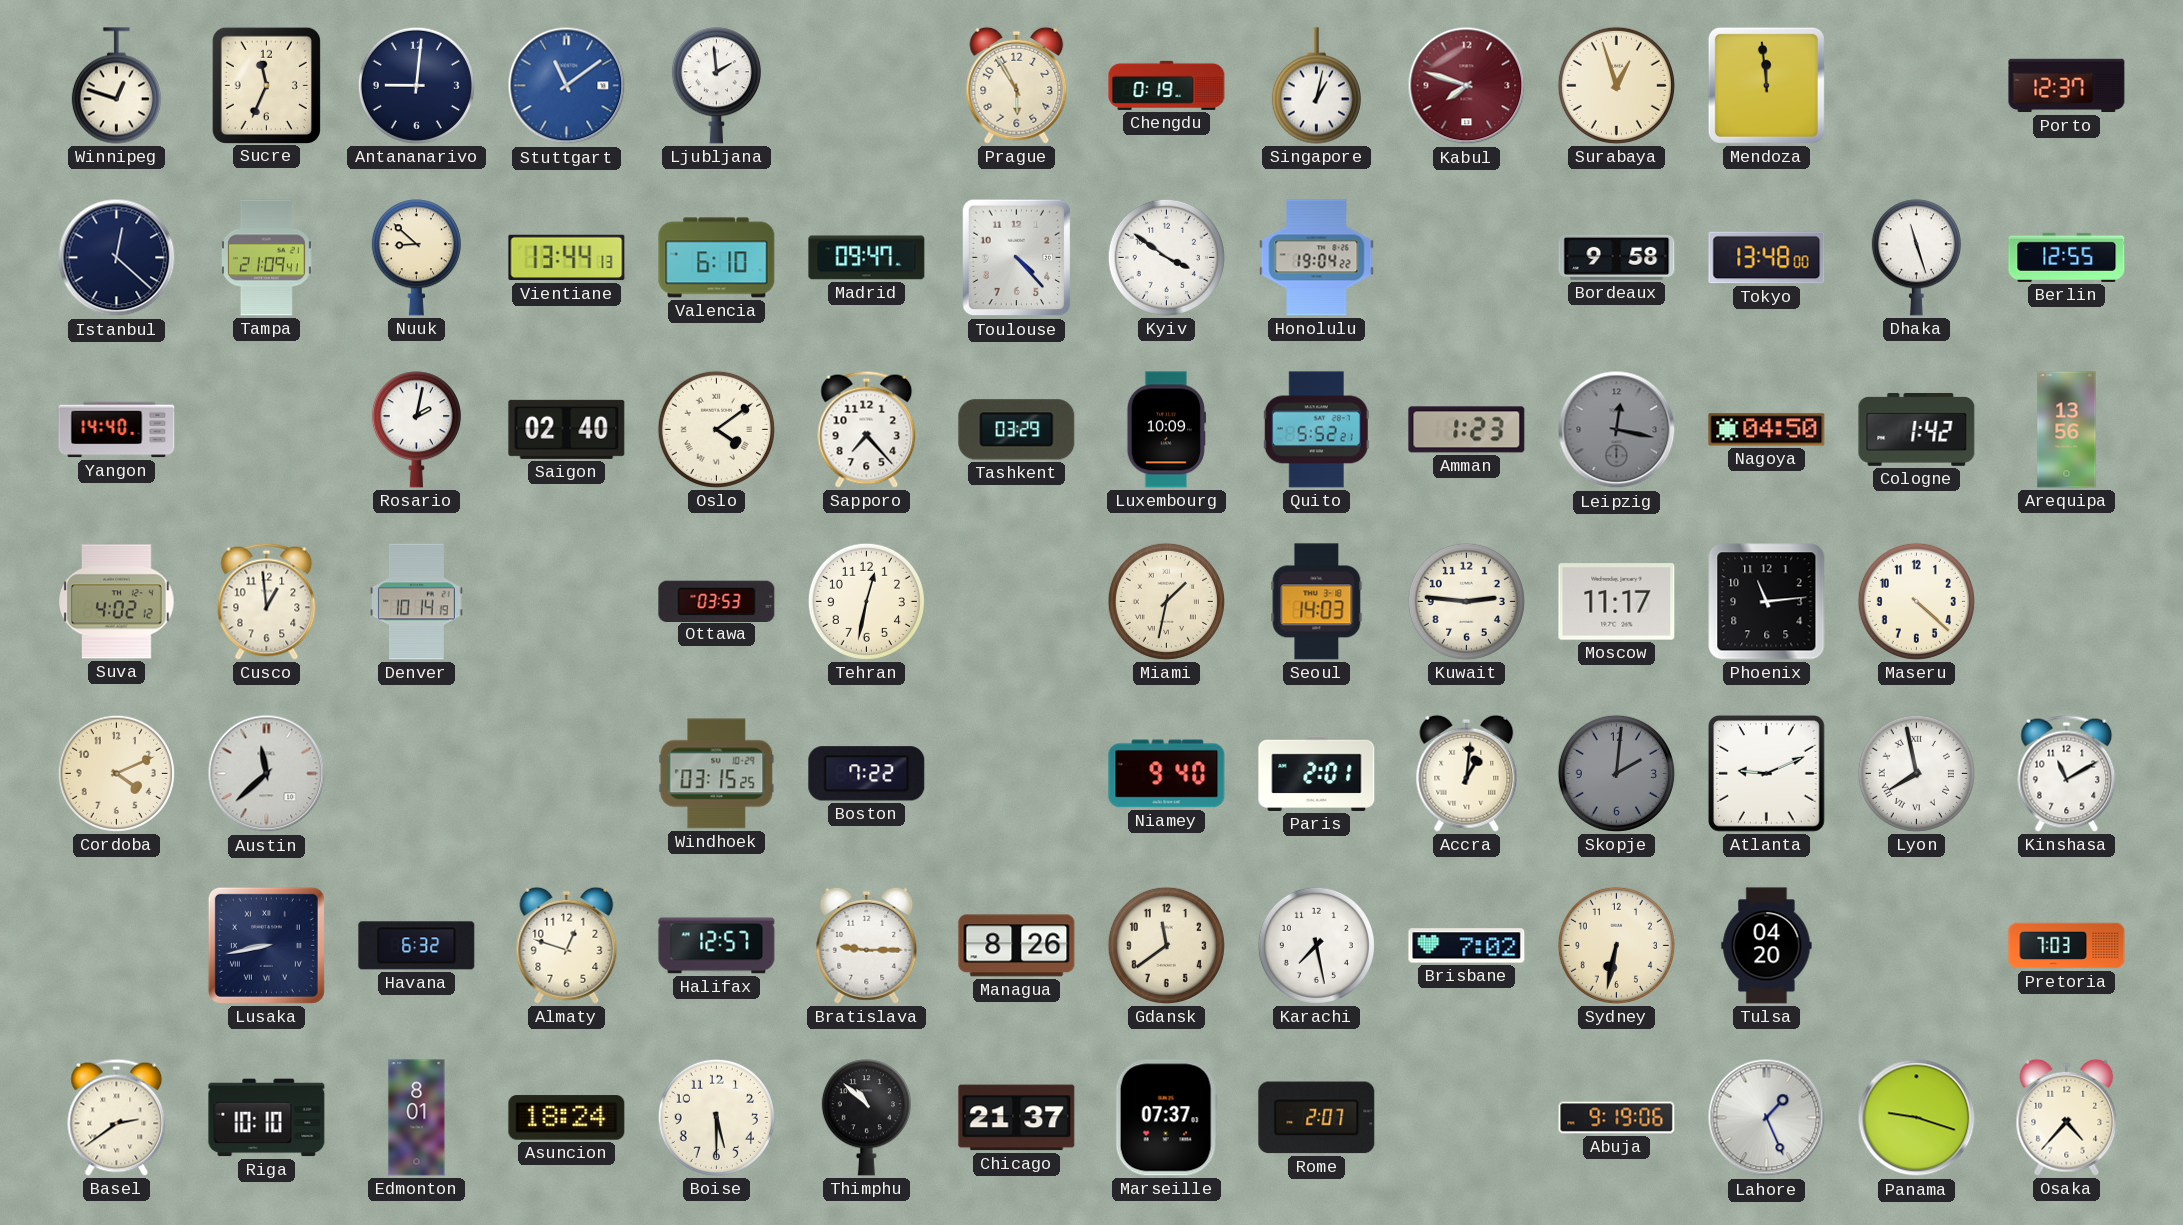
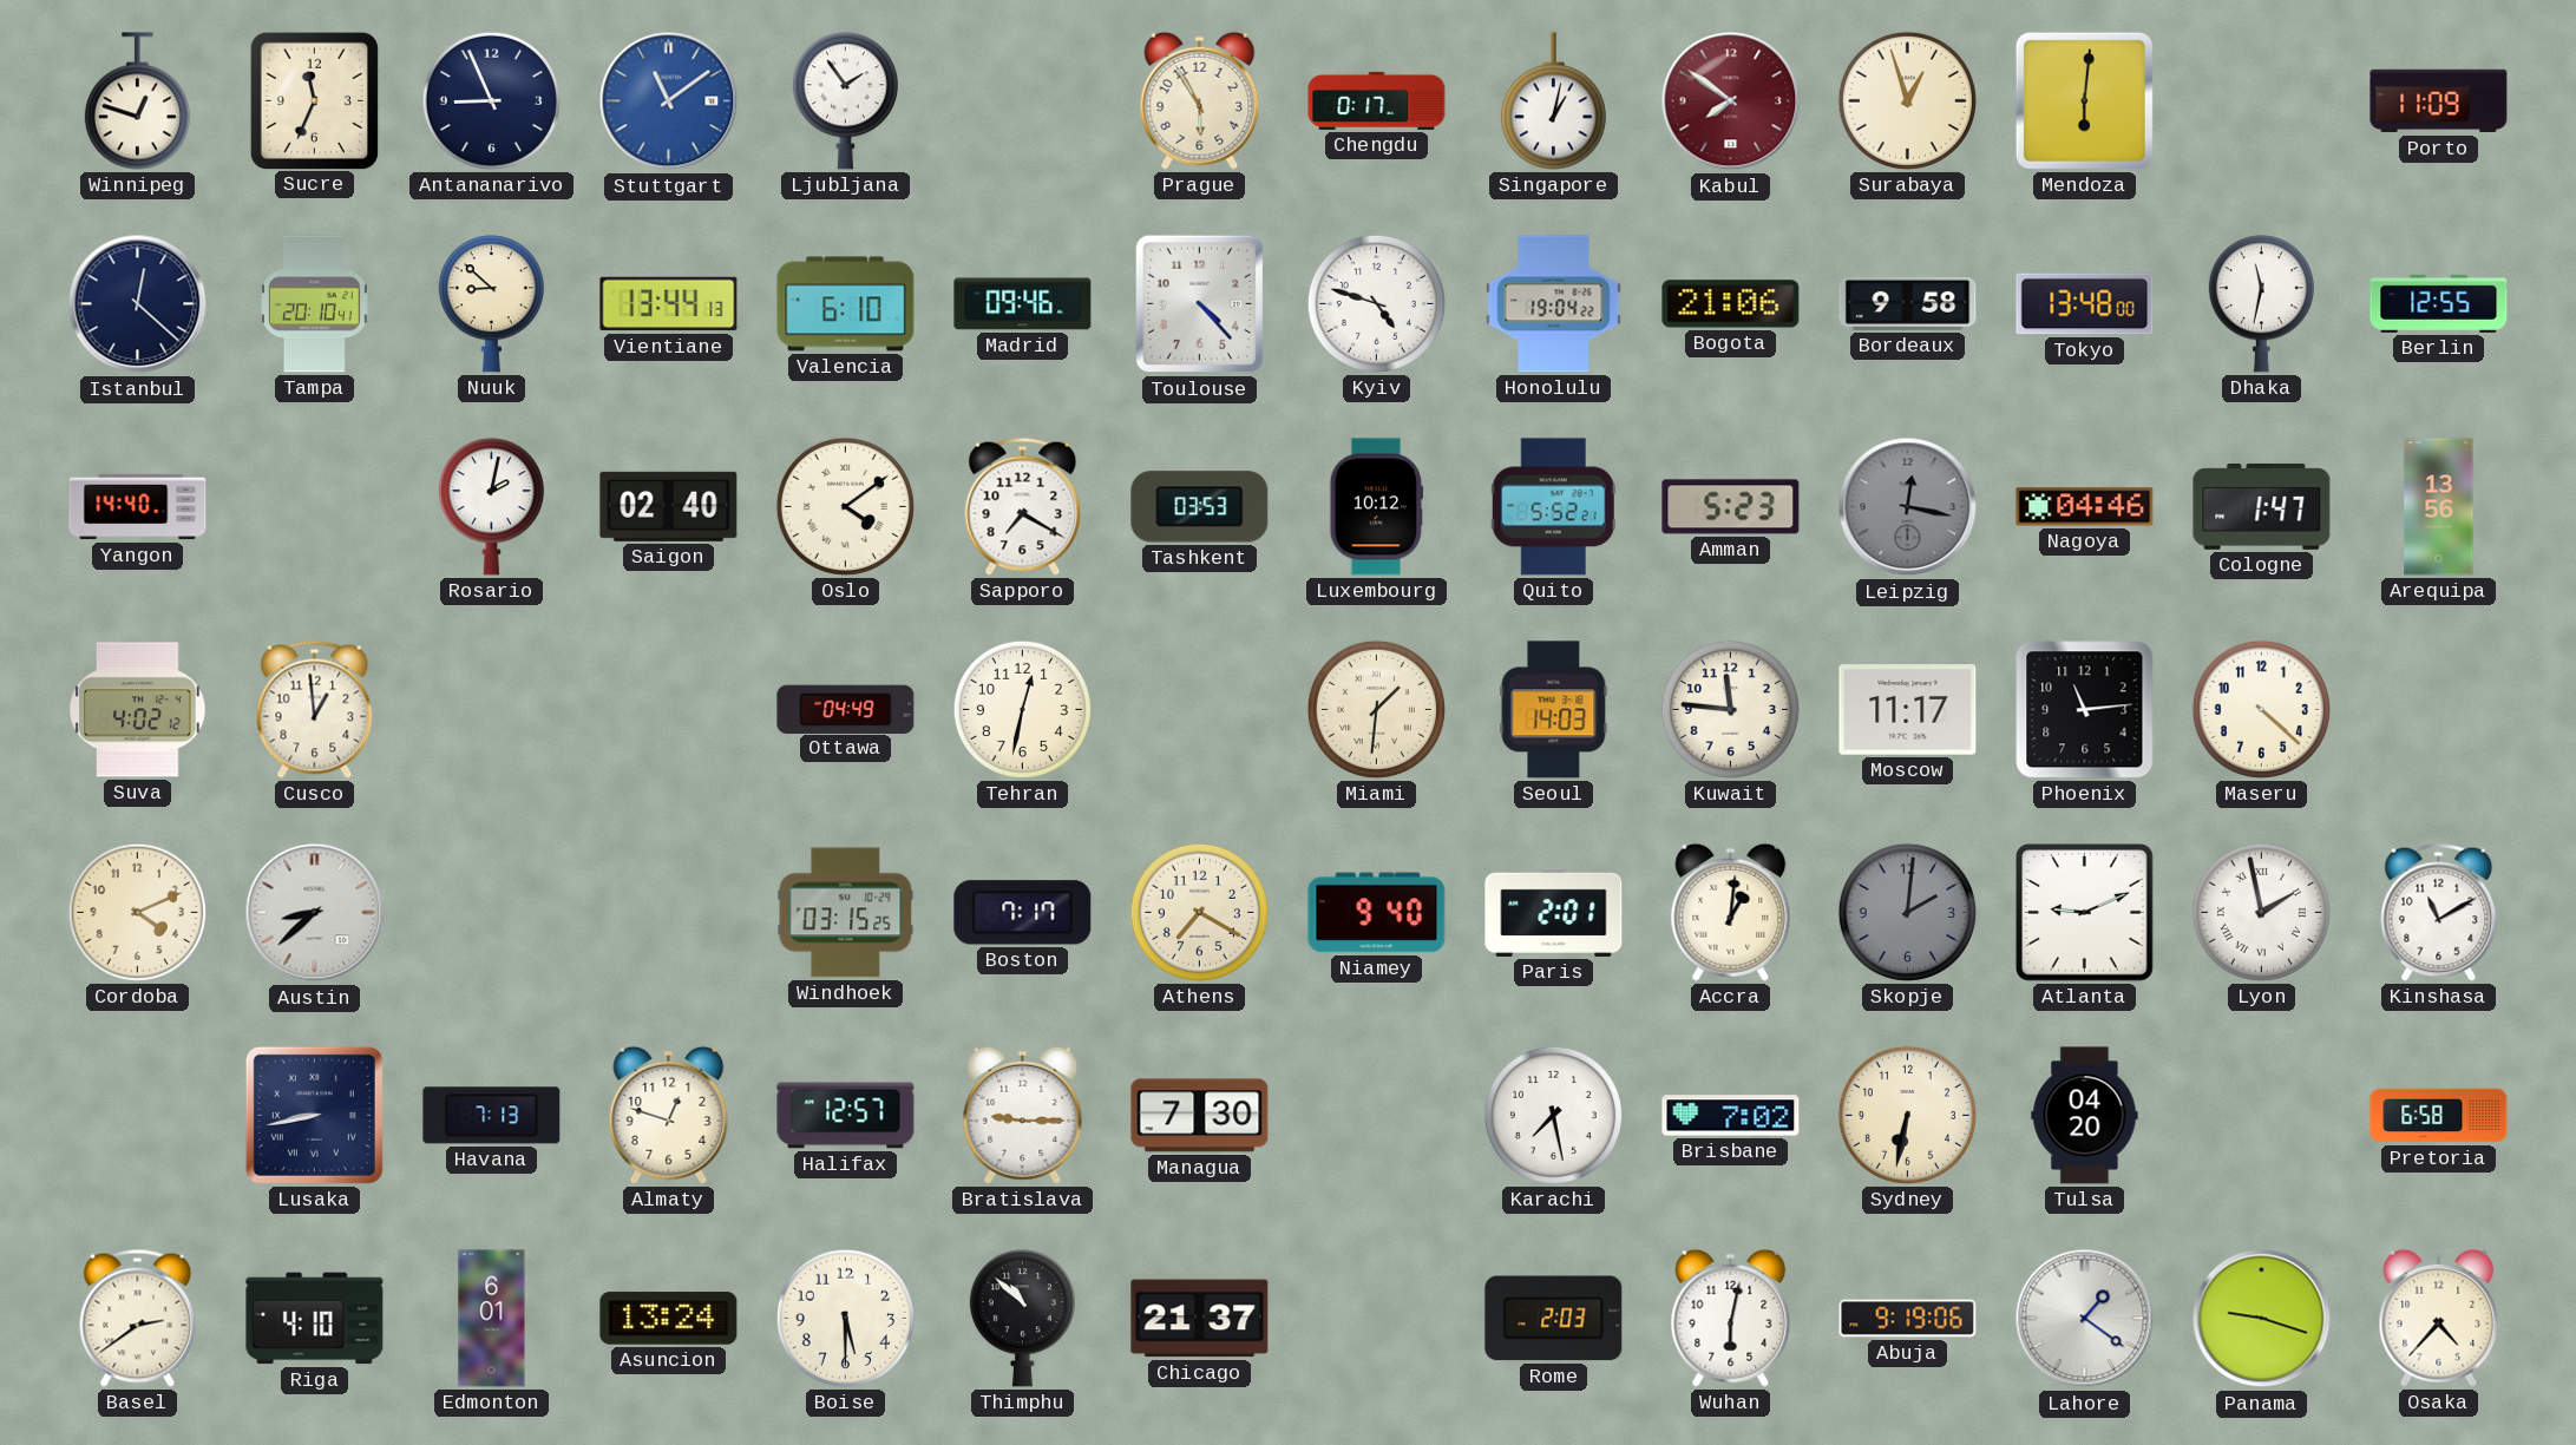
Antananarivo: 9:01 -> 8:56 (491, 100)
Ljubljana: 1:59 -> 1:54 (845, 101)
Chengdu: 0:19 -> 0:17 (1377, 100)
Kabul: 7:48 -> 7:51 (1731, 101)
Mendoza: 11:59 -> 6:01 (2084, 100)
Porto: 12:37 -> 11:09 (2439, 101)
Tampa: 21:09 -> 20:10 (315, 304)
Madrid: 09:47 -> 09:46 (1023, 304)
Kyiv: 3:51 -> 4:48 (1376, 303)
Bogota: none -> 21:06 (1731, 304)
Dhaka: 11:27 -> 11:32 (2261, 304)
Sapporo: 7:23 -> 7:20 (1023, 506)
Tashkent: 03:29 -> 03:53 (1200, 507)
Luxembourg: 10:09 -> 10:12 (1376, 507)
Amman: 1:23 -> 5:23 (1731, 507)
Nagoya: 04:50 -> 04:46 (2085, 507)
Cologne: 1:42 -> 1:47 (2262, 506)
Denver: 10:14 -> none (417, 602)
Ottawa: 03:53 -> 04:49 (846, 709)
Miami: 1:32 -> 1:31 (1376, 709)
Kuwait: 2:46 -> 11:46 (1730, 709)
Austin: 11:38 -> 8:38 (315, 913)
Boston: 7:22 -> 7:17 (1023, 913)
Athens: none -> 7:20 (1199, 912)
Lyon: 7:58 -> 1:58 (2261, 912)
Havana: 6:32 -> 7:13 (492, 1116)
Managua: 8:26 -> 7:30 (1200, 1116)
Gdansk: 11:39 -> none (1166, 945)
Pretoria: 7:03 -> 6:58 (2439, 1116)
Riga: 10:10 -> 4:10 (315, 1319)
Edmonton: 8:01 -> 6:01 (492, 1319)
Asuncion: 18:24 -> 13:24 (669, 1319)
Marseille: 07:37 -> none (1166, 1118)
Rome: 2:07 -> 2:03 (1554, 1319)
Wuhan: none -> 6:02 (1731, 1318)
Lahore: 1:26 -> 1:21 (2085, 1319)
